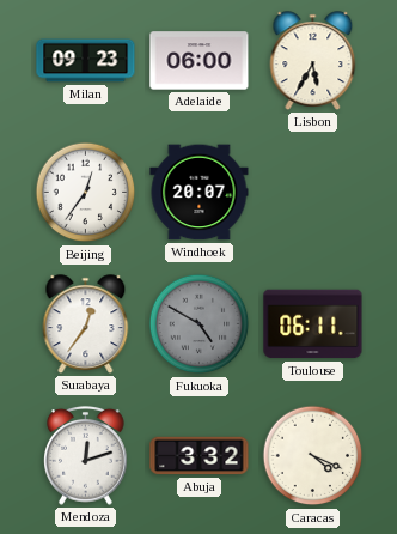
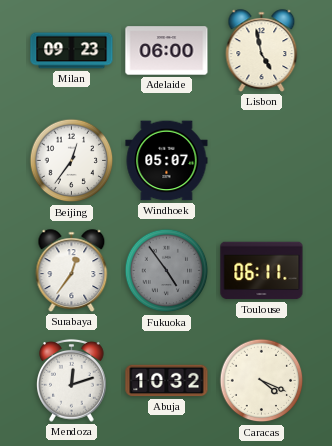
Lisbon: 5:35 -> 4:58 (262, 51)
Windhoek: 20:07 -> 05:07 (167, 161)
Fukuoka: 4:50 -> 4:54 (167, 271)
Abuja: 3:32 -> 10:32 (167, 381)
